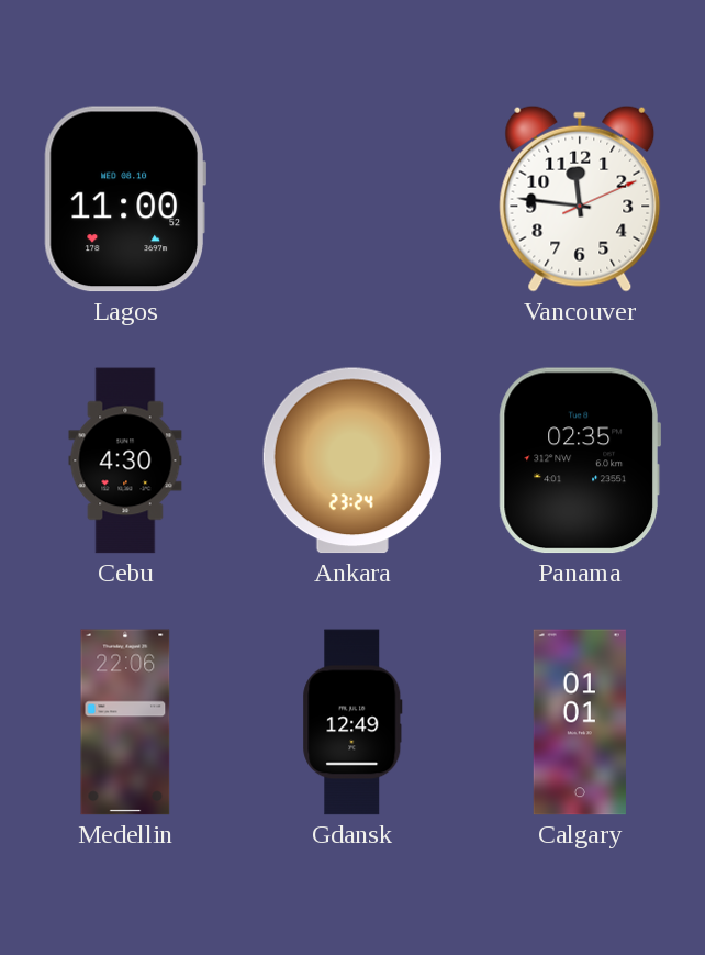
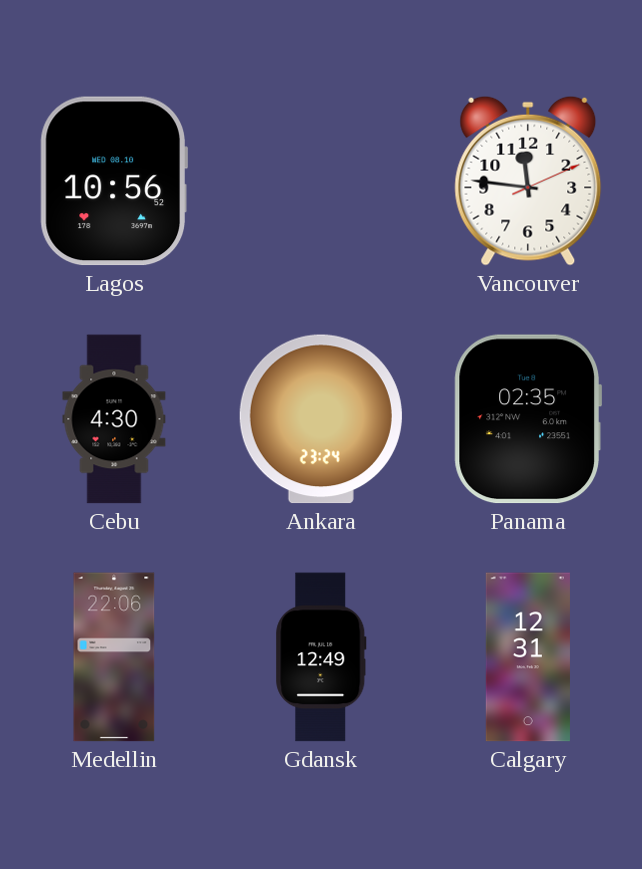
Lagos: 11:00 -> 10:56 (114, 181)
Calgary: 01:01 -> 12:31 (528, 657)
